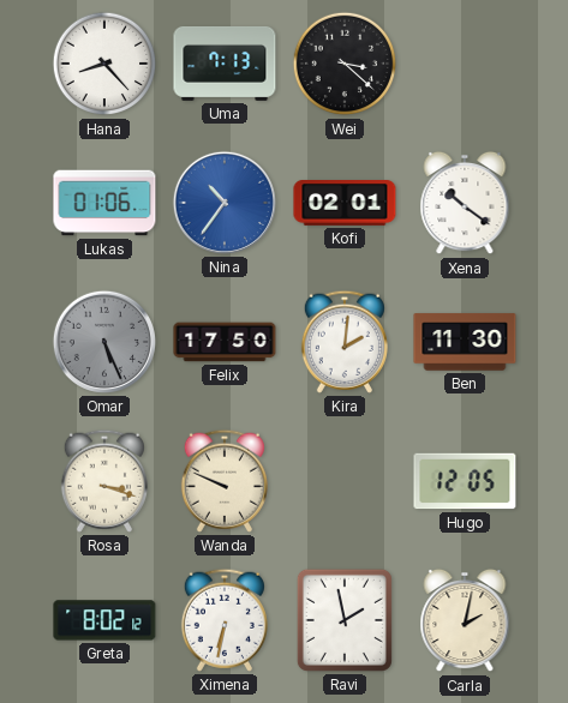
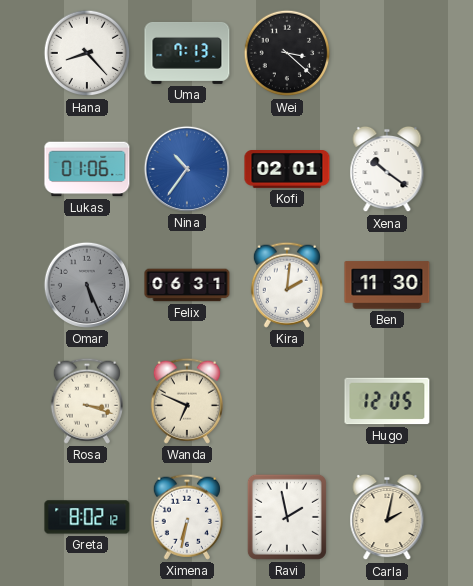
Felix: 17:50 -> 06:31 (187, 285)
Wanda: 9:49 -> 6:49 (187, 401)
